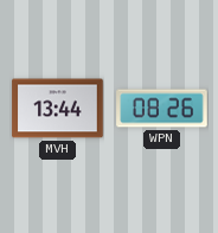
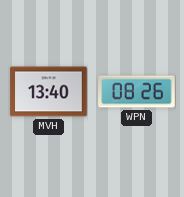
MVH: 13:44 -> 13:40 (49, 92)
